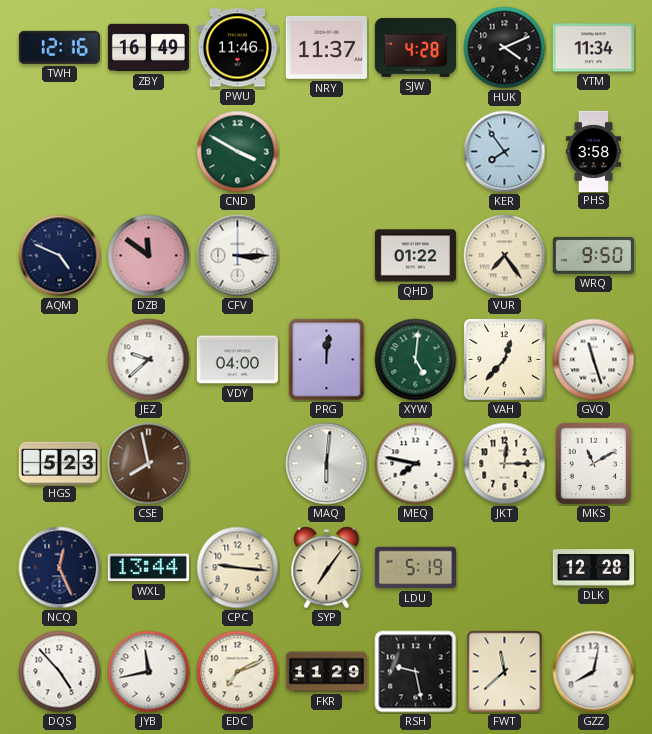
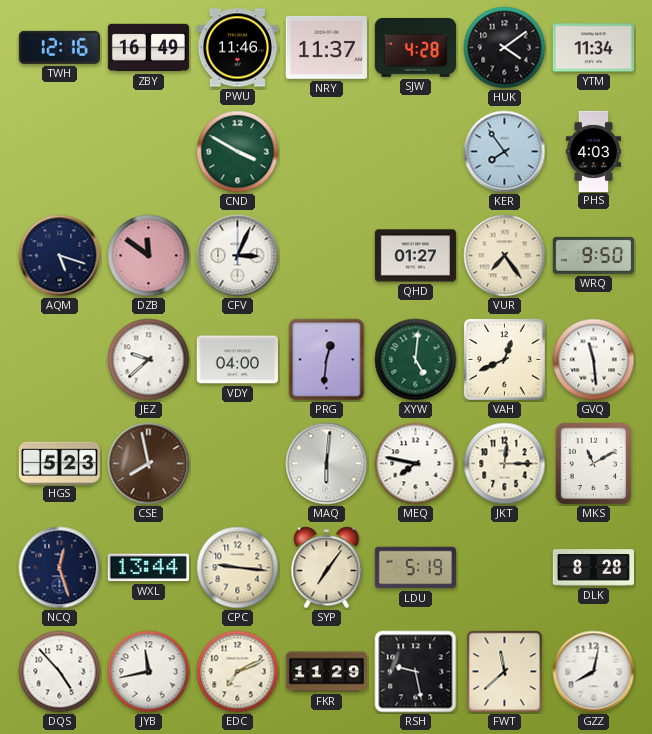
HUK: 4:11 -> 4:09 (505, 48)
PHS: 3:58 -> 4:03 (593, 151)
AQM: 4:49 -> 5:18 (60, 256)
CFV: 3:15 -> 3:04 (238, 256)
QHD: 01:22 -> 01:27 (415, 256)
PRG: 12:01 -> 12:31 (327, 360)
VAH: 12:37 -> 12:41 (505, 360)
GVQ: 11:27 -> 11:29 (594, 360)
NCQ: 12:26 -> 12:27 (60, 568)
DLK: 12:28 -> 8:28 (593, 568)
